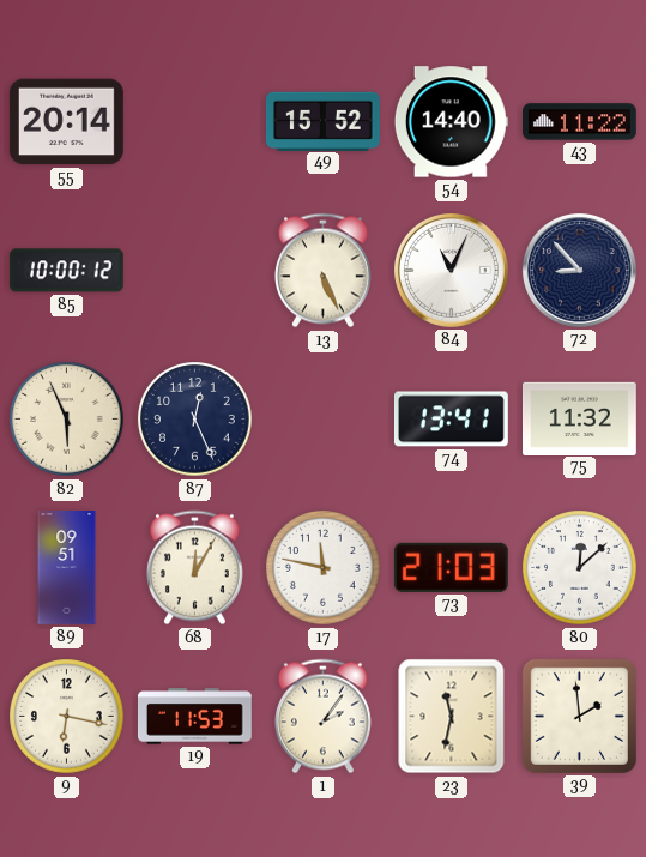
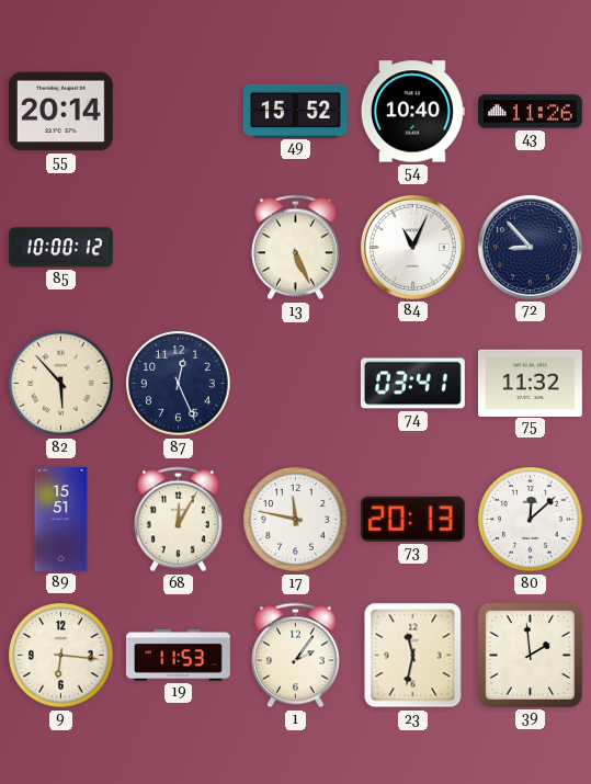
54: 14:40 -> 10:40 (412, 112)
43: 11:22 -> 11:26 (531, 112)
82: 5:56 -> 5:53 (61, 384)
74: 13:41 -> 03:41 (413, 384)
89: 09:51 -> 15:51 (61, 520)
73: 21:03 -> 20:13 (412, 519)
9: 6:17 -> 6:16 (61, 656)
